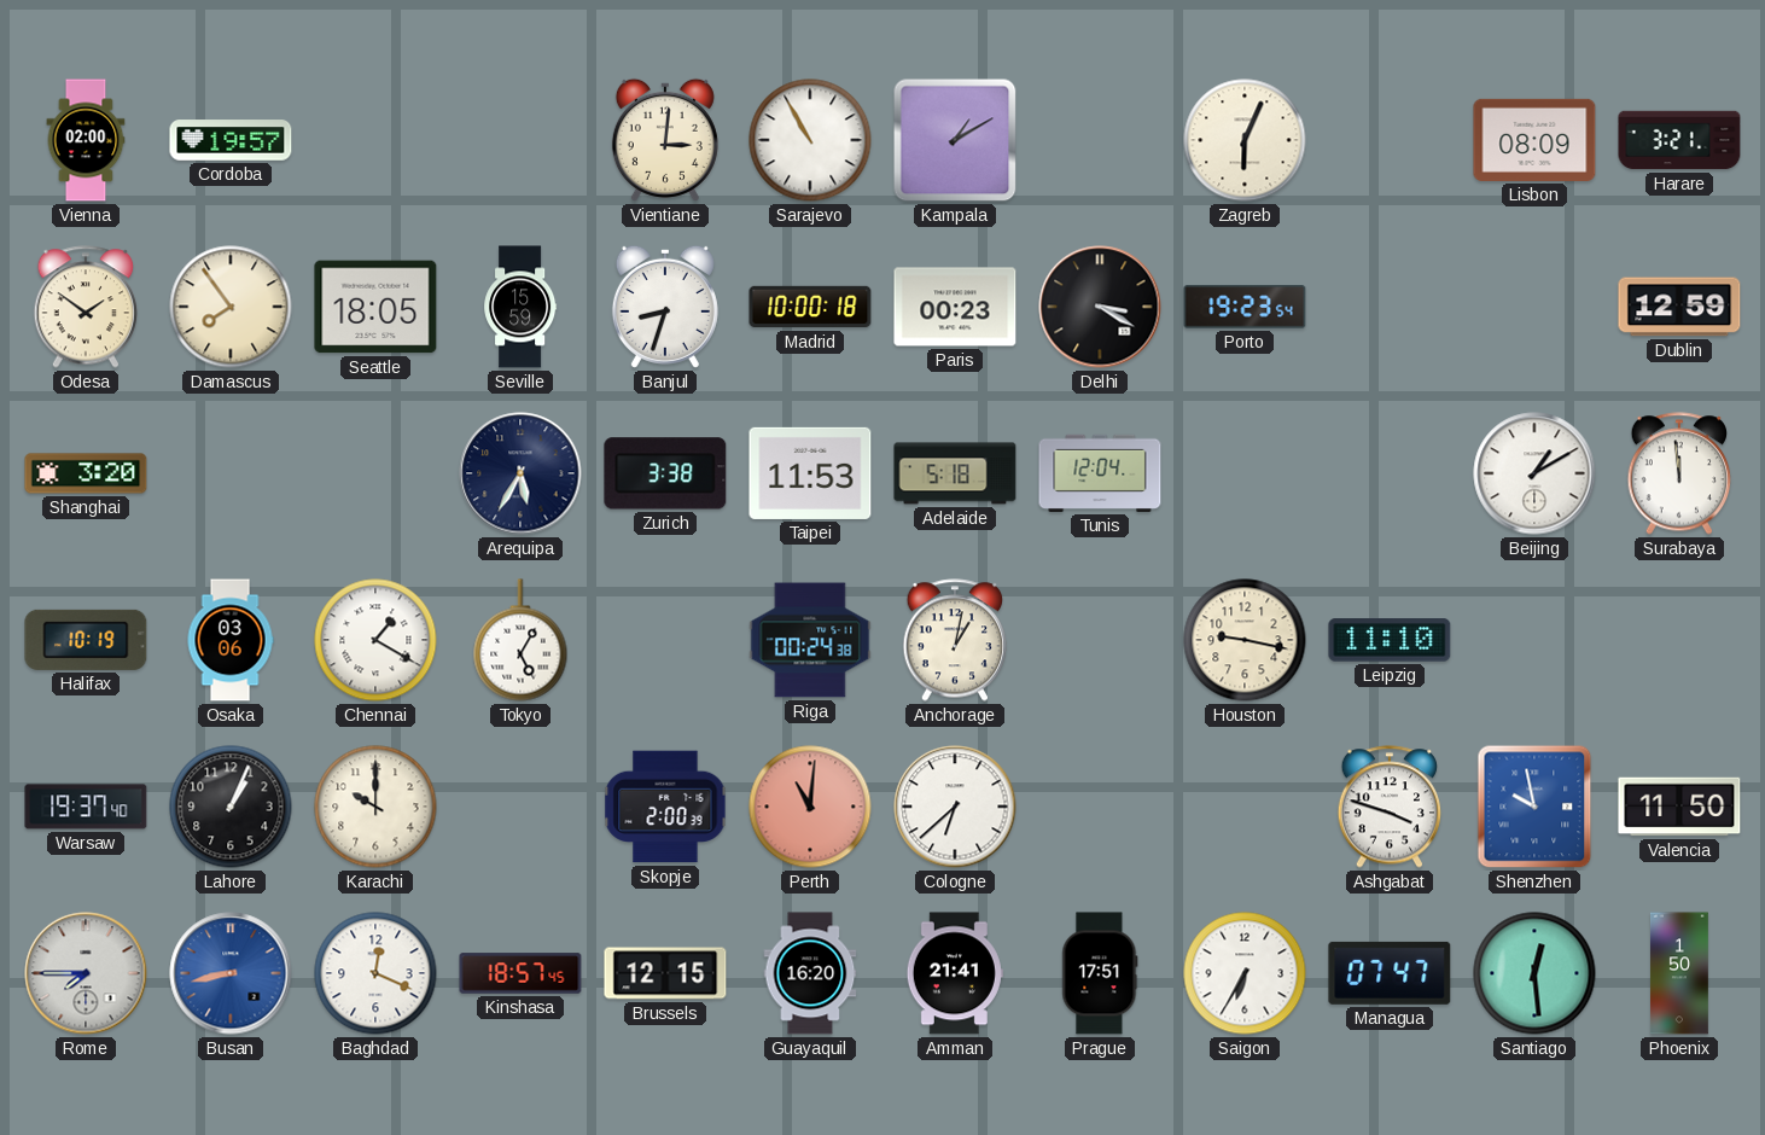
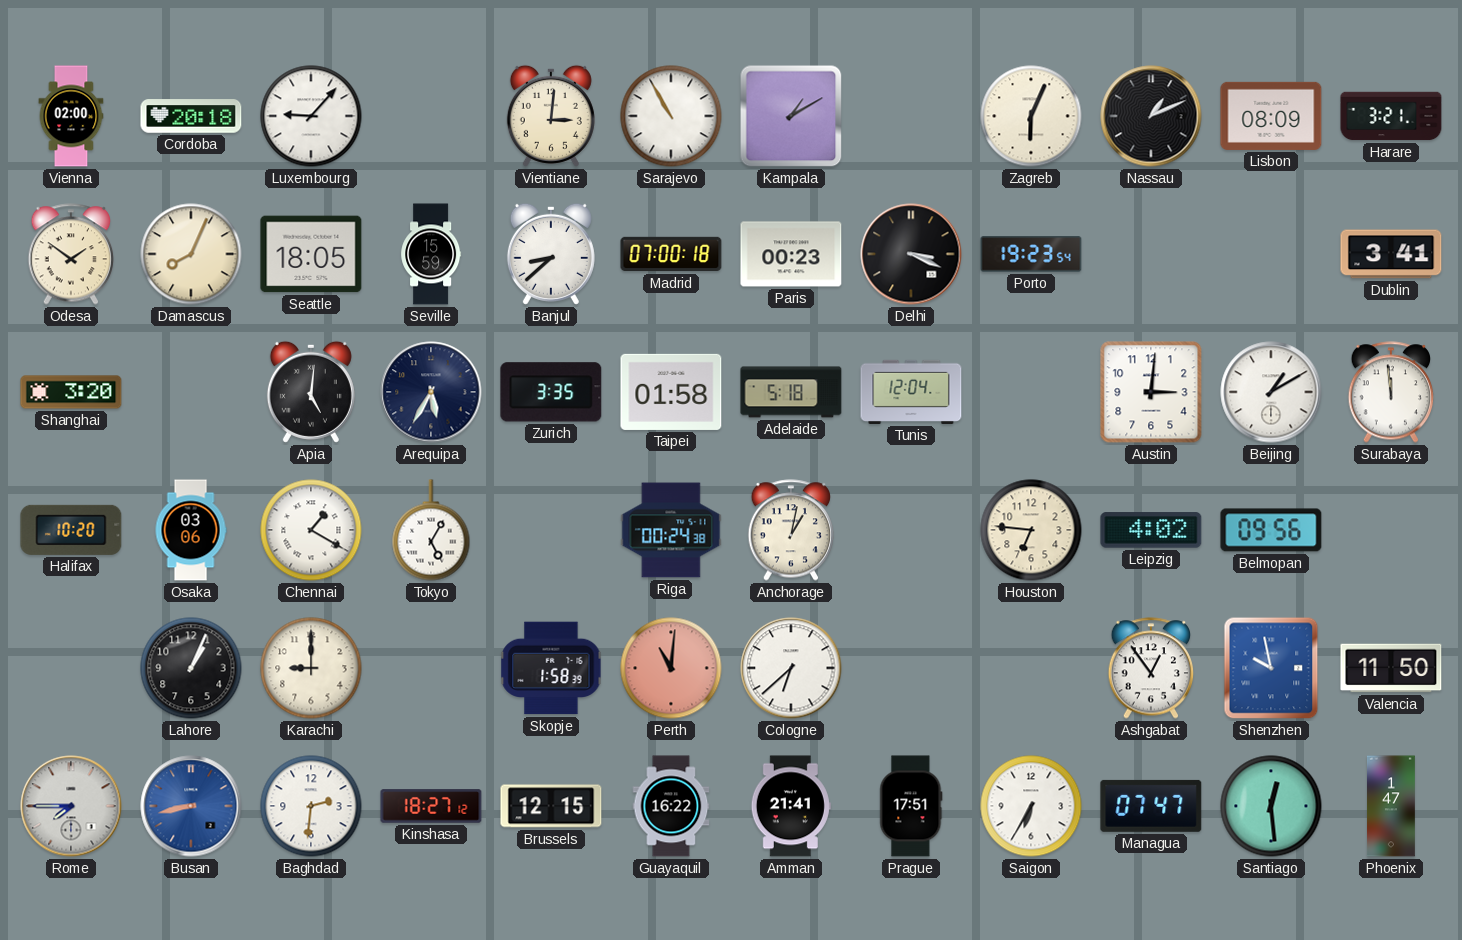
Cordoba: 19:57 -> 20:18 (191, 116)
Luxembourg: none -> 9:07 (311, 116)
Nassau: none -> 1:11 (1151, 116)
Damascus: 7:54 -> 8:04 (191, 254)
Banjul: 8:33 -> 8:38 (551, 254)
Madrid: 10:00 -> 07:00 (671, 254)
Delhi: 3:20 -> 3:19 (911, 254)
Dublin: 12:59 -> 3:41 (1391, 254)
Apia: none -> 5:01 (311, 392)
Zurich: 3:38 -> 3:35 (551, 392)
Taipei: 11:53 -> 01:58 (671, 392)
Austin: none -> 3:01 (1151, 392)
Halifax: 10:19 -> 10:20 (71, 530)
Houston: 9:17 -> 6:46 (1031, 530)
Leipzig: 11:10 -> 4:02 (1151, 530)
Belmopan: none -> 09:56 (1271, 530)
Warsaw: 19:37 -> none (86, 807)
Karachi: 10:00 -> 9:00 (311, 668)
Skopje: 2:00 -> 1:58 (551, 668)
Ashgabat: 3:48 -> 12:54 (1151, 668)
Baghdad: 12:19 -> 2:31 (311, 806)
Kinshasa: 18:57 -> 18:27 (431, 806)
Guayaquil: 16:20 -> 16:22 (671, 806)
Phoenix: 1:50 -> 1:47 (1392, 806)
